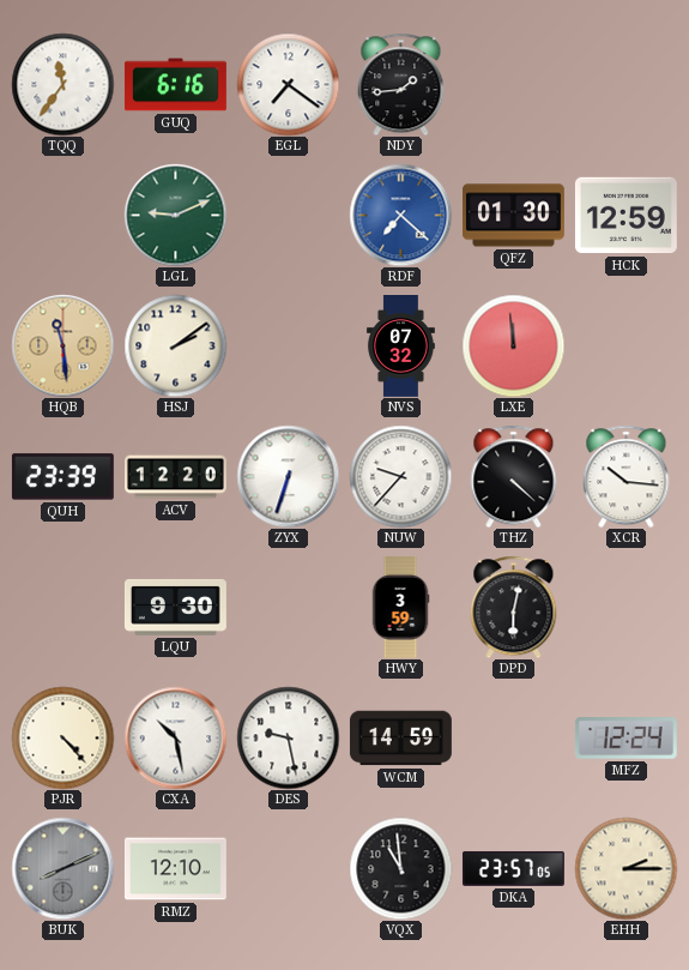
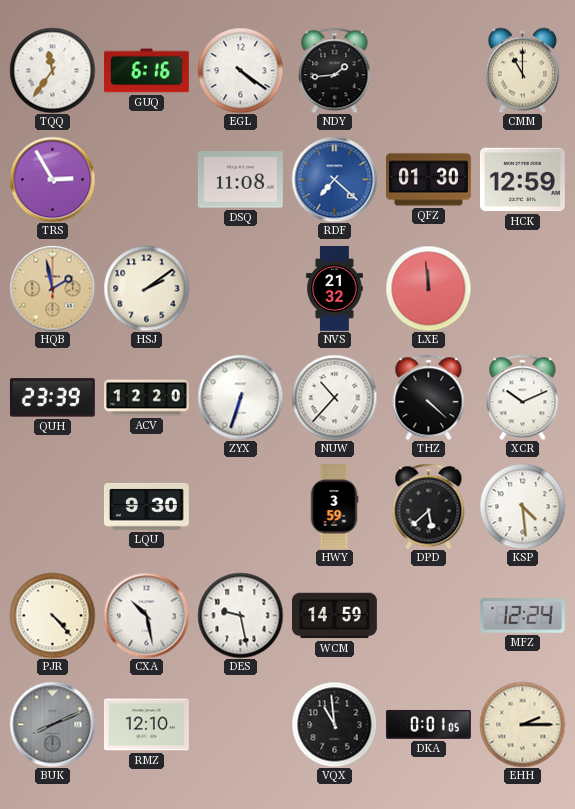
EGL: 7:21 -> 4:21 (240, 70)
CMM: none -> 11:00 (522, 70)
TRS: none -> 2:55 (52, 179)
LGL: 9:11 -> none (175, 215)
DSQ: none -> 11:08 (240, 180)
HQB: 11:29 -> 1:58 (52, 288)
NVS: 07:32 -> 21:32 (334, 289)
NUW: 9:37 -> 10:37 (334, 397)
XCR: 10:16 -> 10:11 (523, 397)
DPD: 6:02 -> 5:38 (429, 506)
KSP: none -> 4:29 (522, 506)
DKA: 23:57 -> 0:01 (428, 724)
